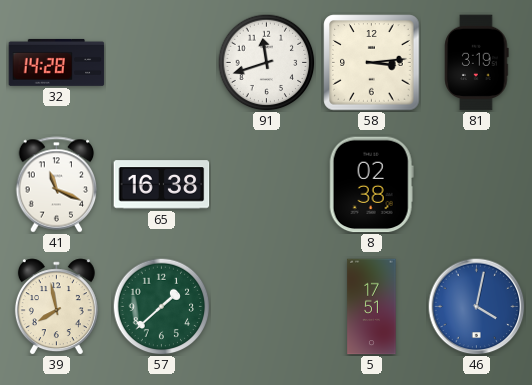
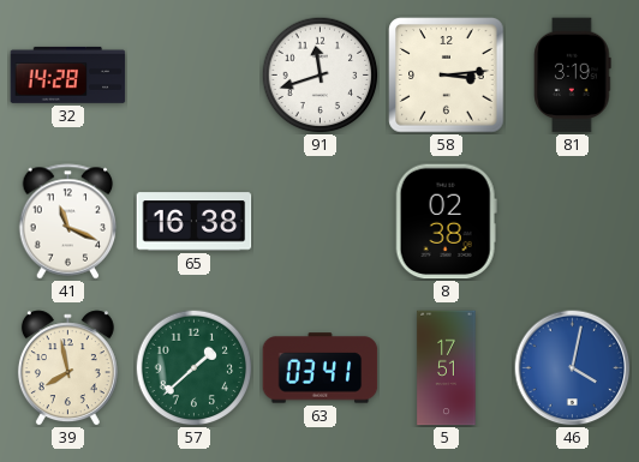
63: none -> 03:41 (321, 368)
